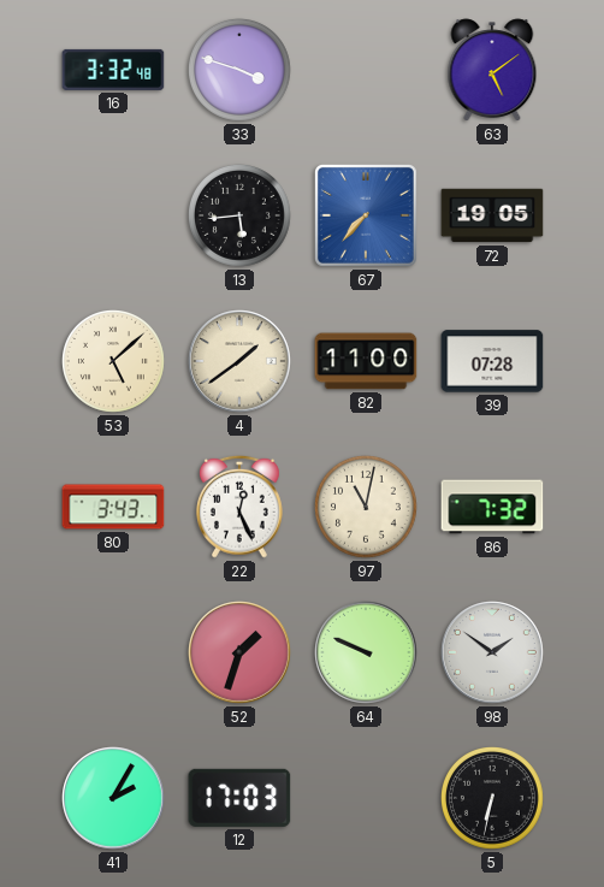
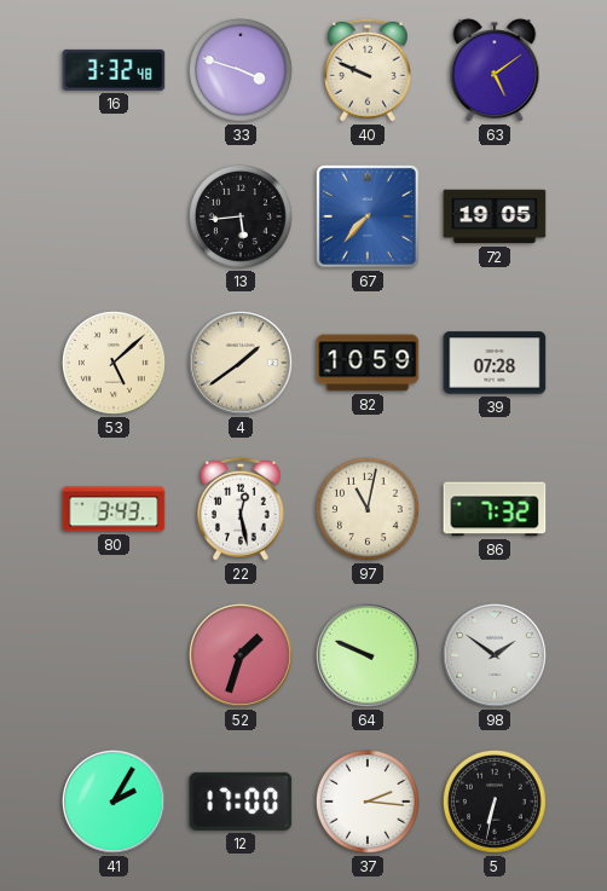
40: none -> 9:49 (369, 70)
82: 11:00 -> 10:59 (368, 363)
22: 12:26 -> 12:28 (242, 509)
12: 17:03 -> 17:00 (241, 802)
37: none -> 2:16 (369, 803)
